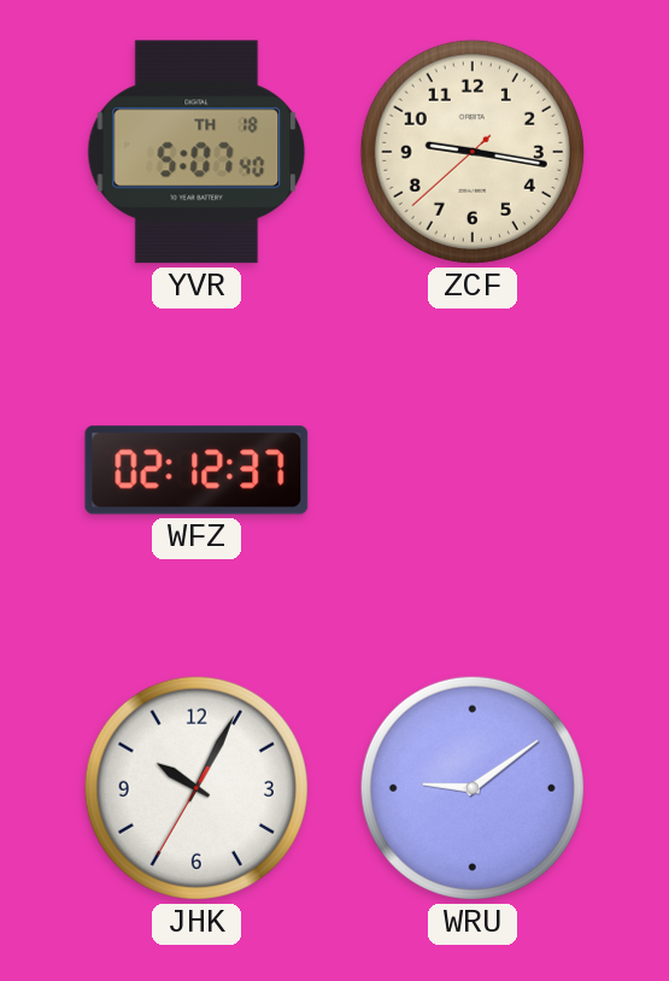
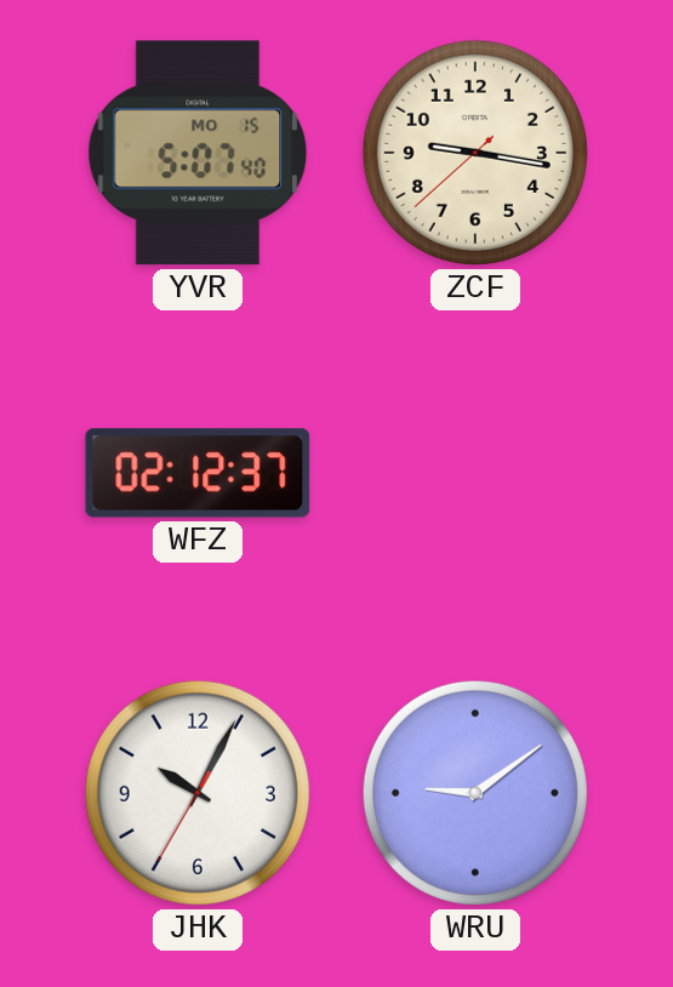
YVR date: TH 18 -> MO 15 (198, 153)
